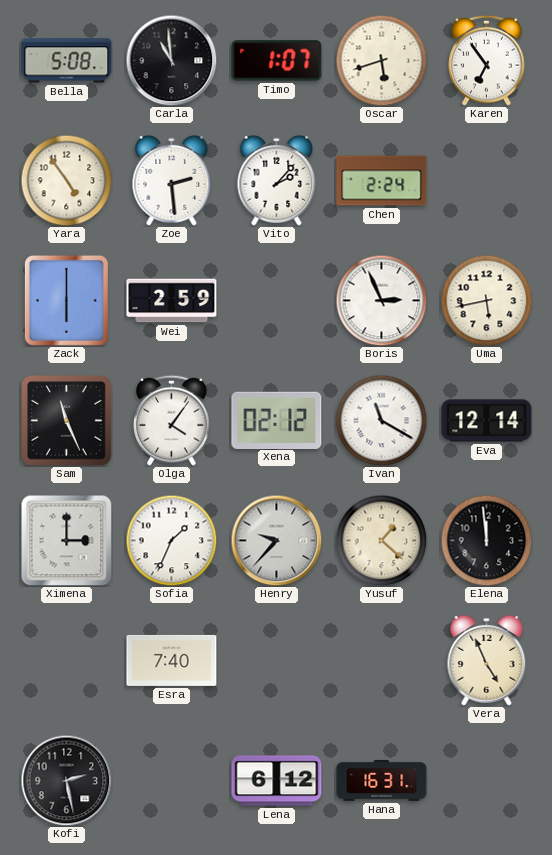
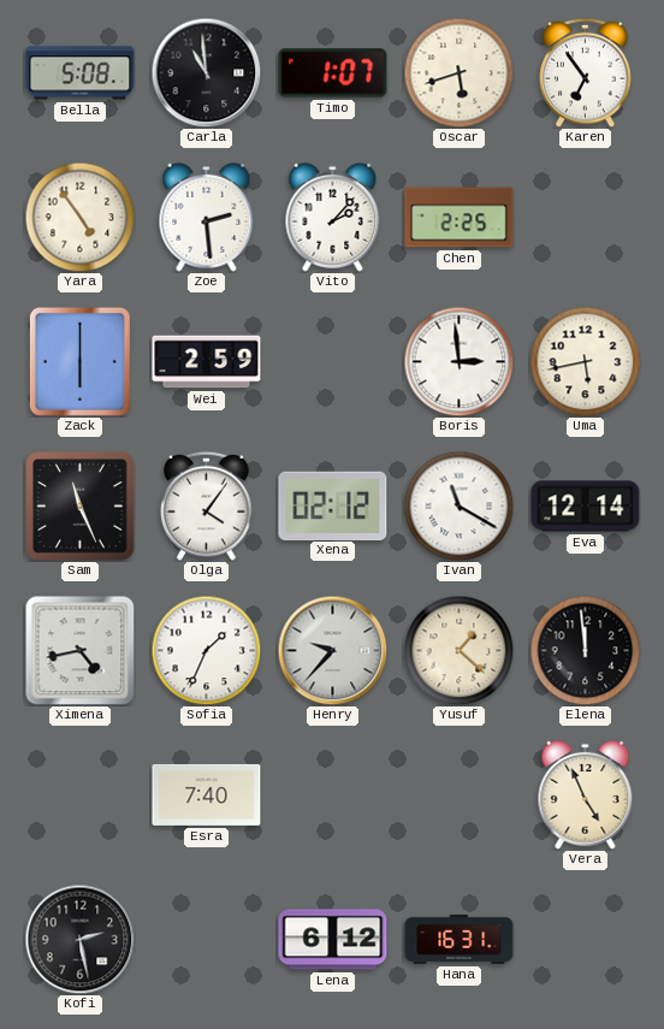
Chen: 2:24 -> 2:25 (460, 218)
Boris: 2:56 -> 2:59 (458, 361)
Ximena: 3:00 -> 4:43 (79, 650)
